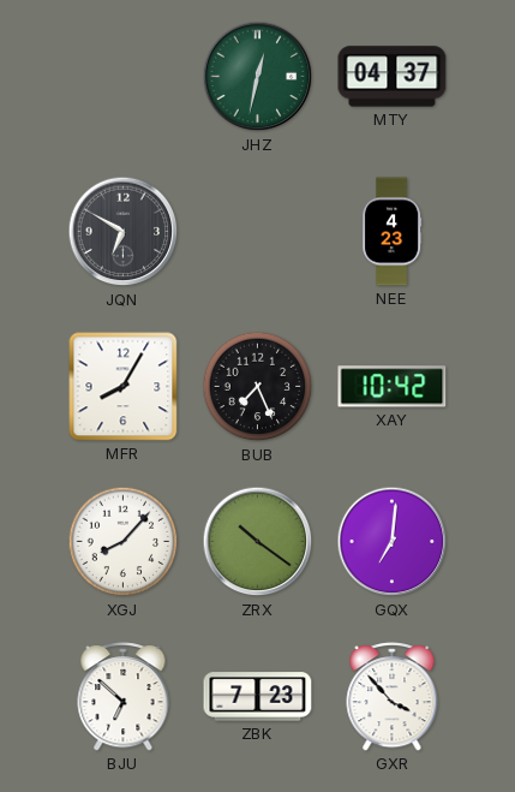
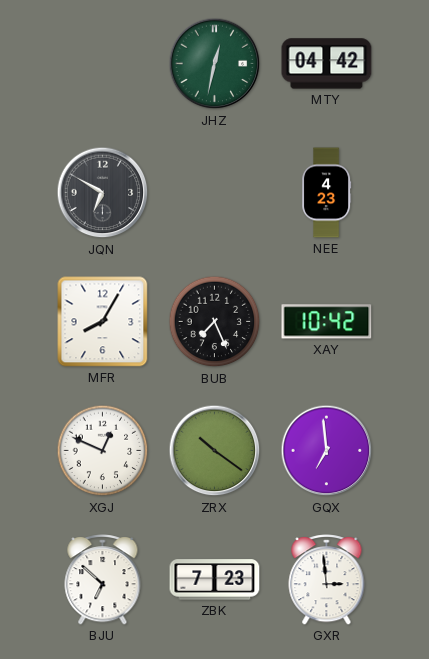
MTY: 04:37 -> 04:42 (327, 64)
XGJ: 8:07 -> 12:49 (103, 451)
GQX: 7:01 -> 6:59 (327, 451)
GXR: 3:53 -> 2:59 (327, 580)
